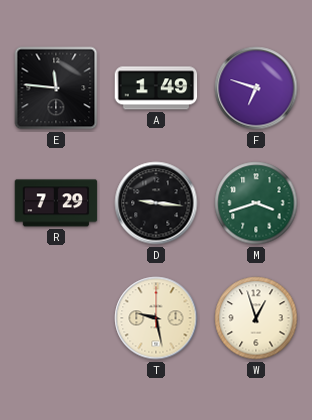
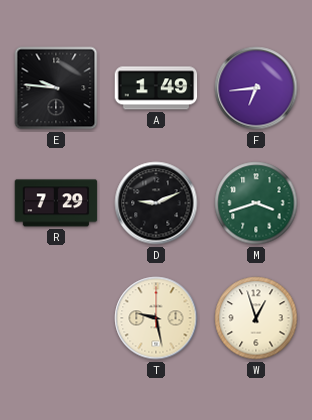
E: 11:46 -> 9:46 (56, 88)
F: 6:48 -> 6:44 (256, 88)
D: 9:16 -> 9:11 (156, 203)
